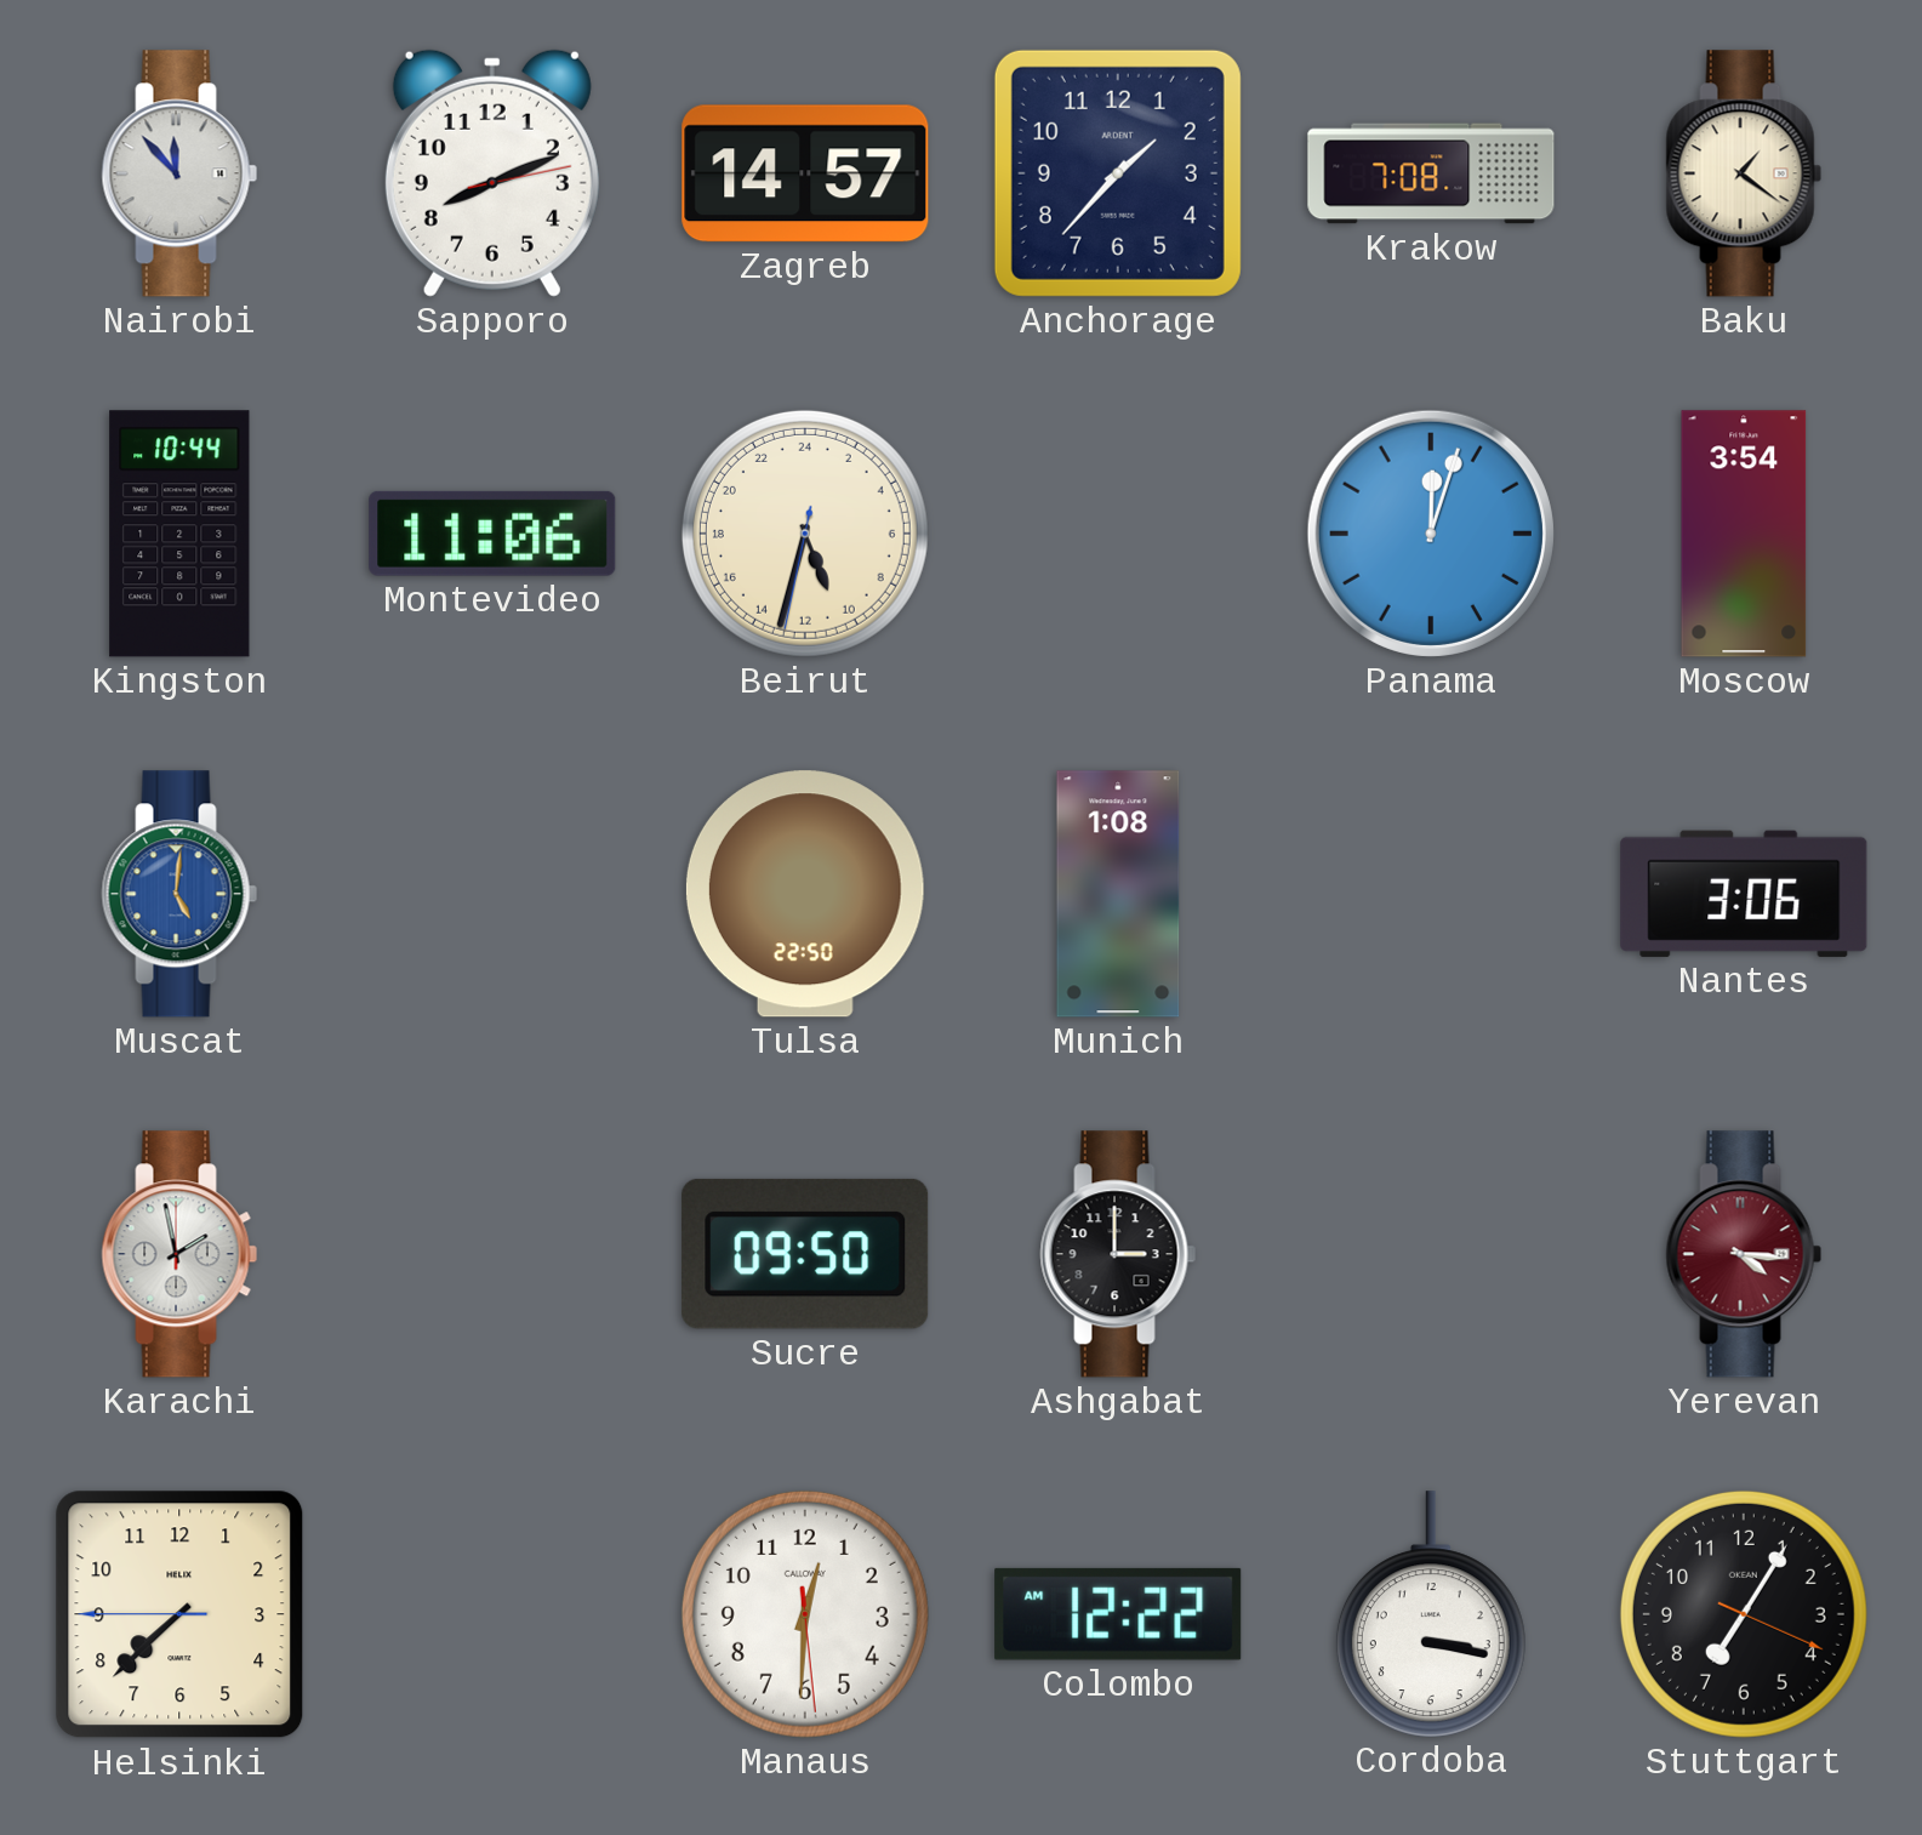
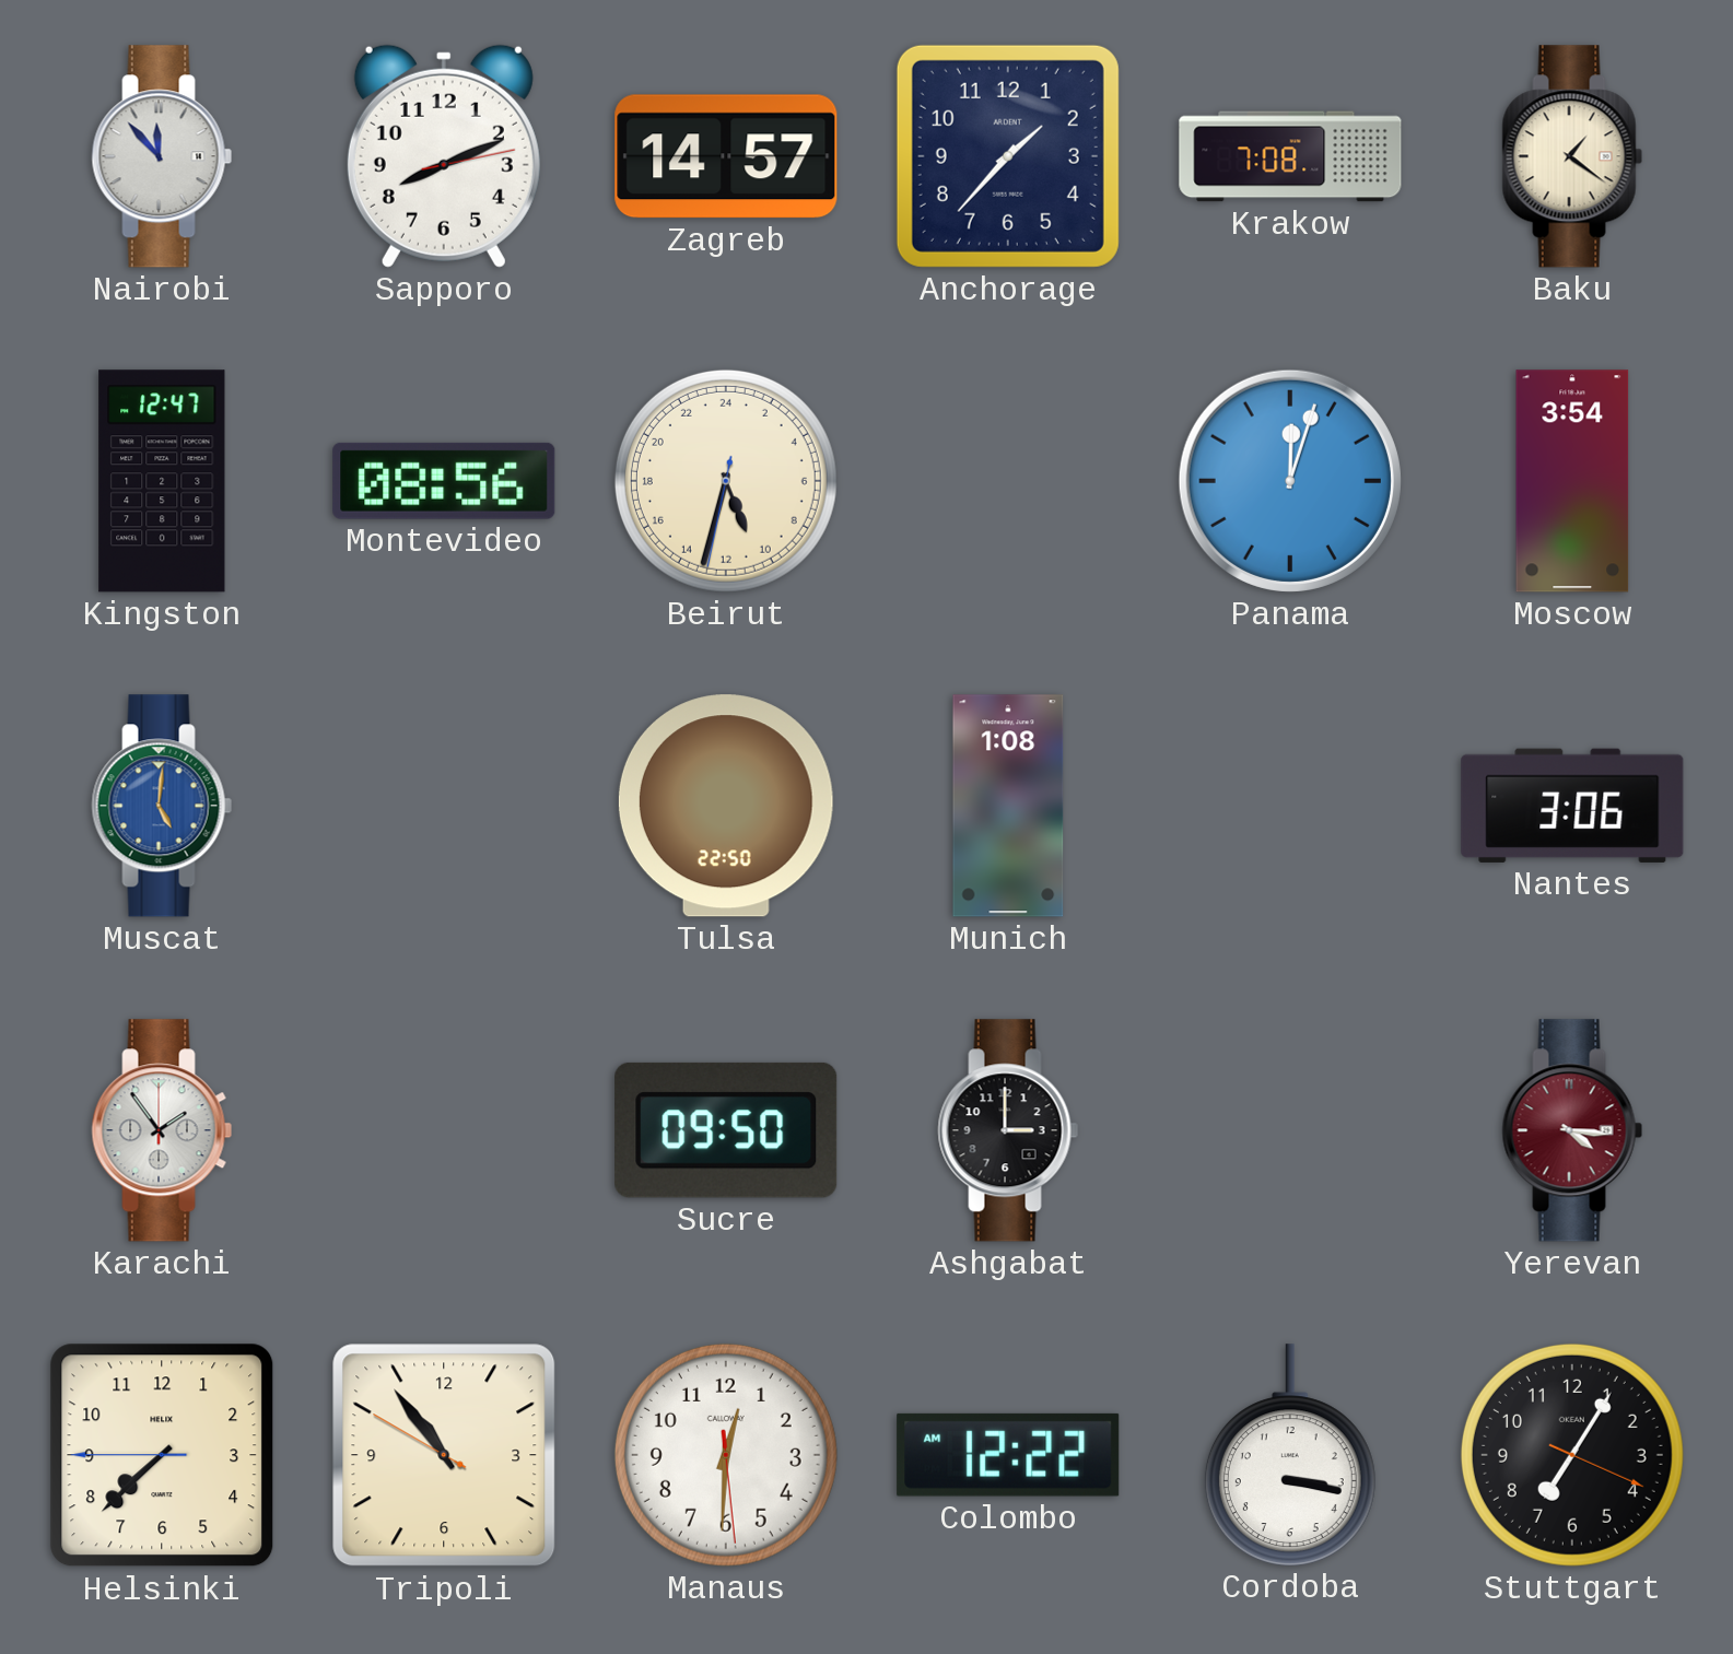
Kingston: 10:44 -> 12:47 (162, 481)
Montevideo: 11:06 -> 08:56 (444, 481)
Karachi: 1:58 -> 1:54 (162, 1130)
Tripoli: none -> 10:53 (444, 1455)
